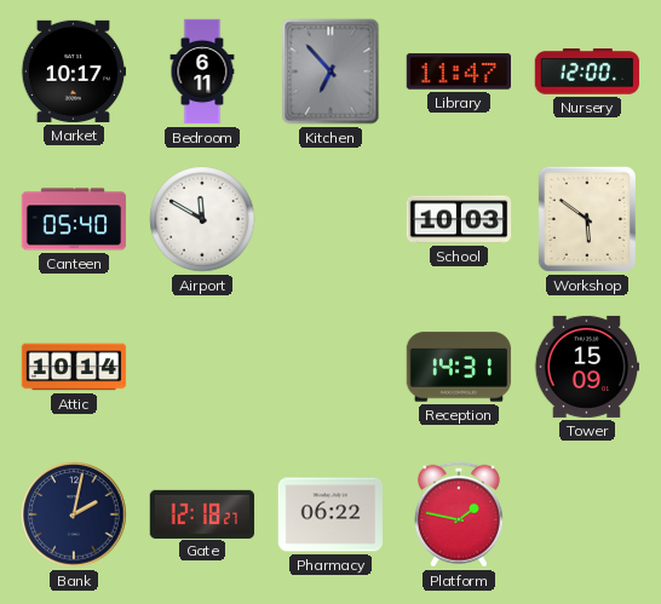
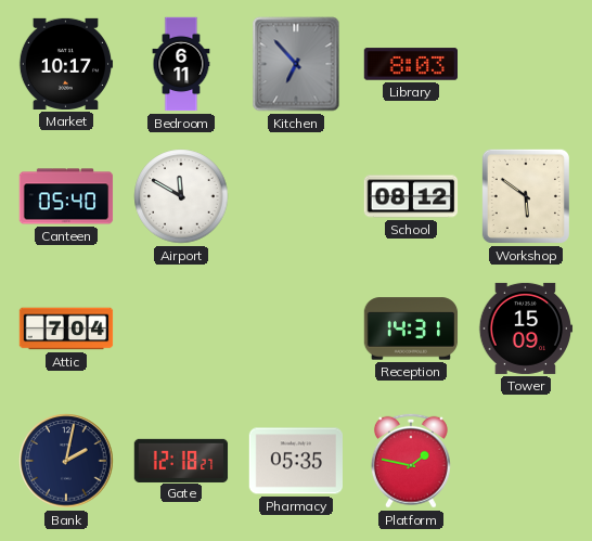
Library: 11:47 -> 8:03 (411, 64)
Nursery: 12:00 -> none (587, 71)
School: 10:03 -> 08:12 (411, 196)
Attic: 10:14 -> 7:04 (66, 329)
Pharmacy: 06:22 -> 05:35 (296, 461)
